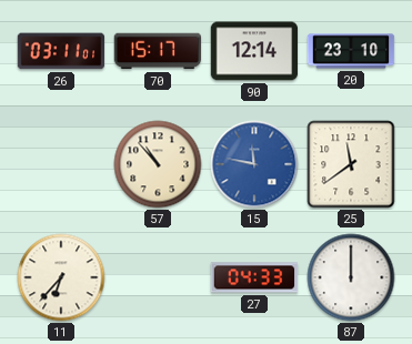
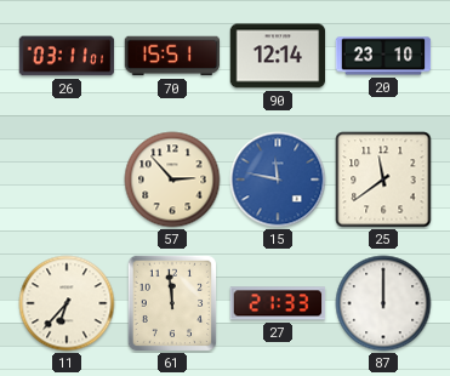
70: 15:17 -> 15:51 (172, 56)
57: 10:53 -> 2:53 (172, 180)
61: none -> 11:59 (172, 303)
27: 04:33 -> 21:33 (278, 303)
